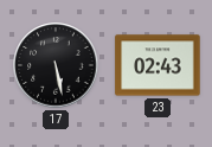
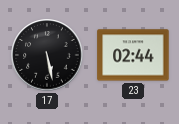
23: 02:43 -> 02:44 (133, 55)
